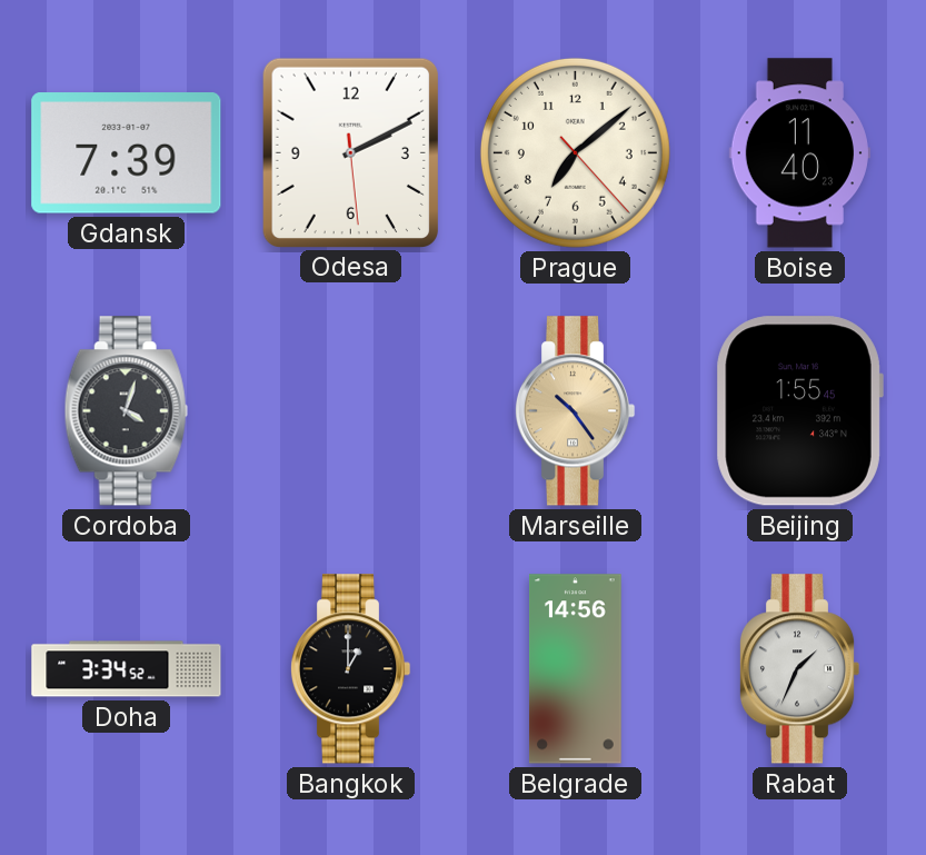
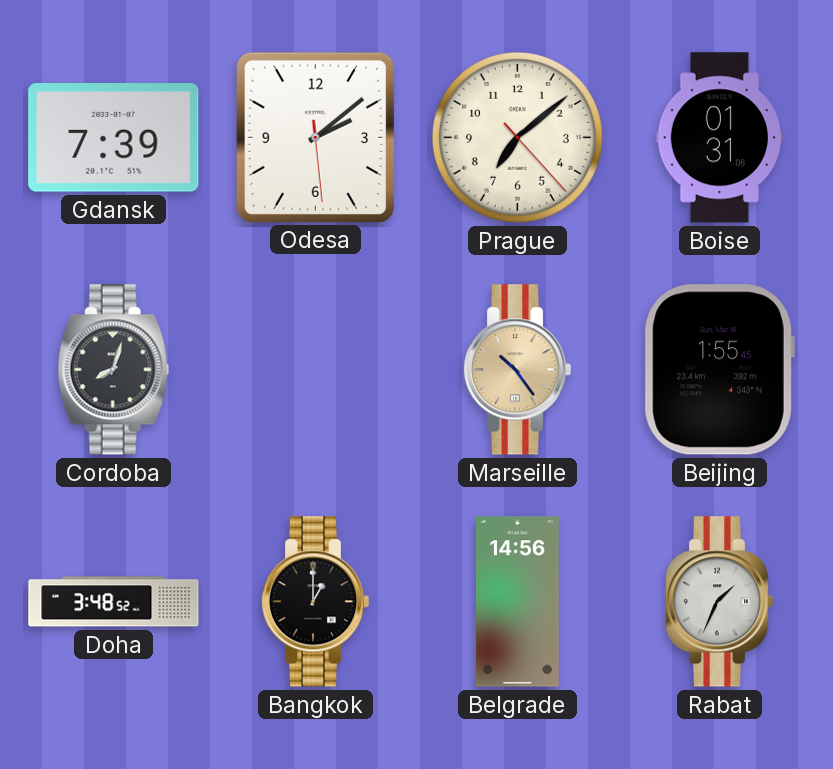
Odesa: 2:10 -> 2:08 (315, 137)
Boise: 11:40 -> 01:31 (719, 138)
Cordoba: 4:03 -> 8:03 (113, 370)
Doha: 3:34 -> 3:48 (114, 602)
